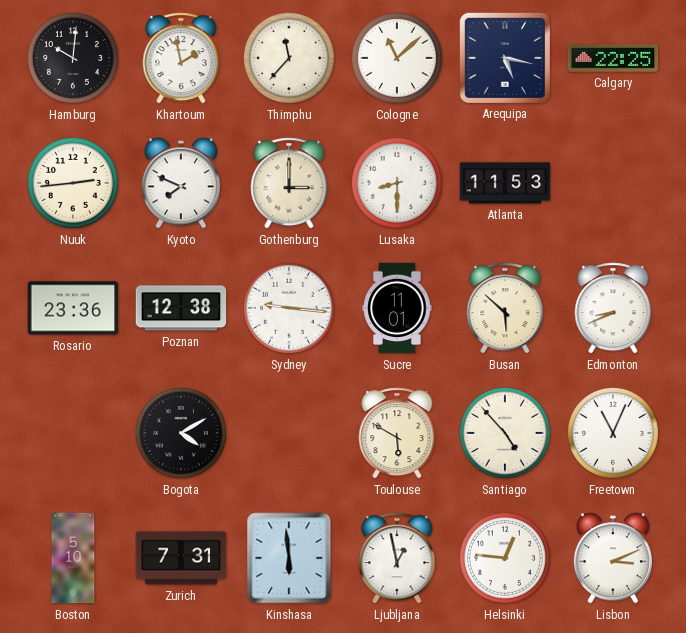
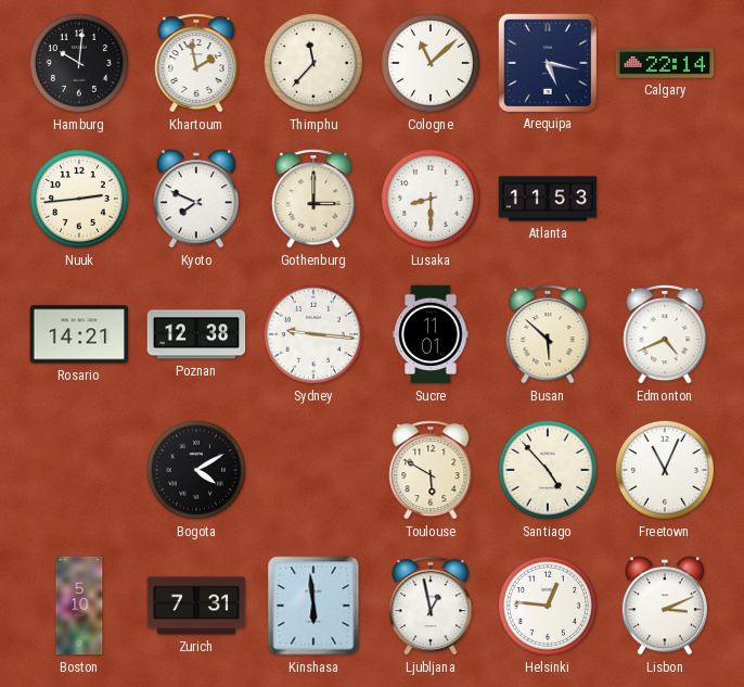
Calgary: 22:25 -> 22:14 (665, 63)
Rosario: 23:36 -> 14:21 (79, 334)
Edmonton: 8:41 -> 4:41 (665, 334)
